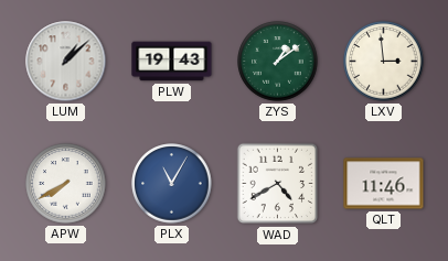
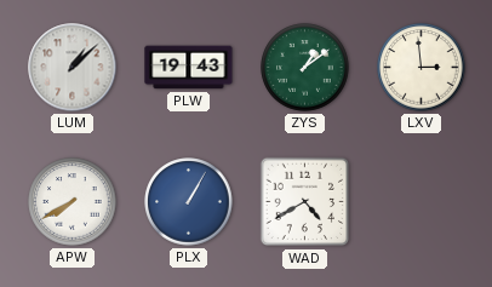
PLX: 11:05 -> 1:05 (189, 202)
QLT: 11:46 -> none (384, 184)
